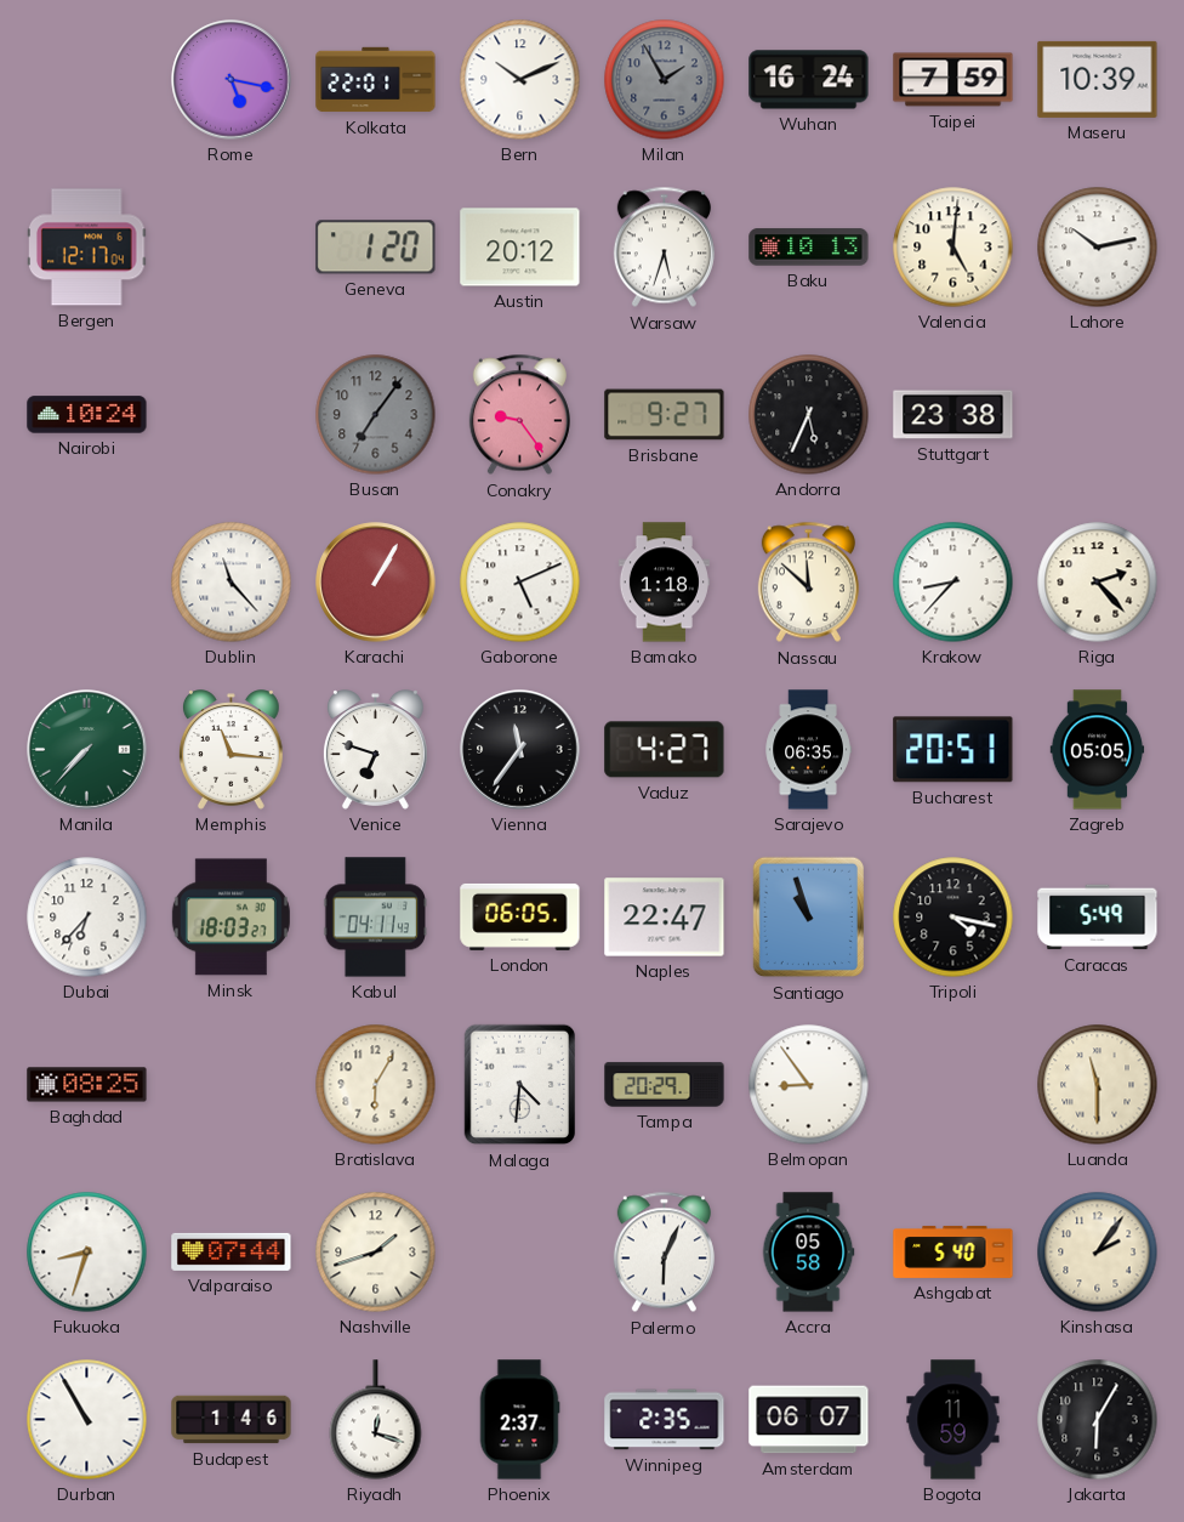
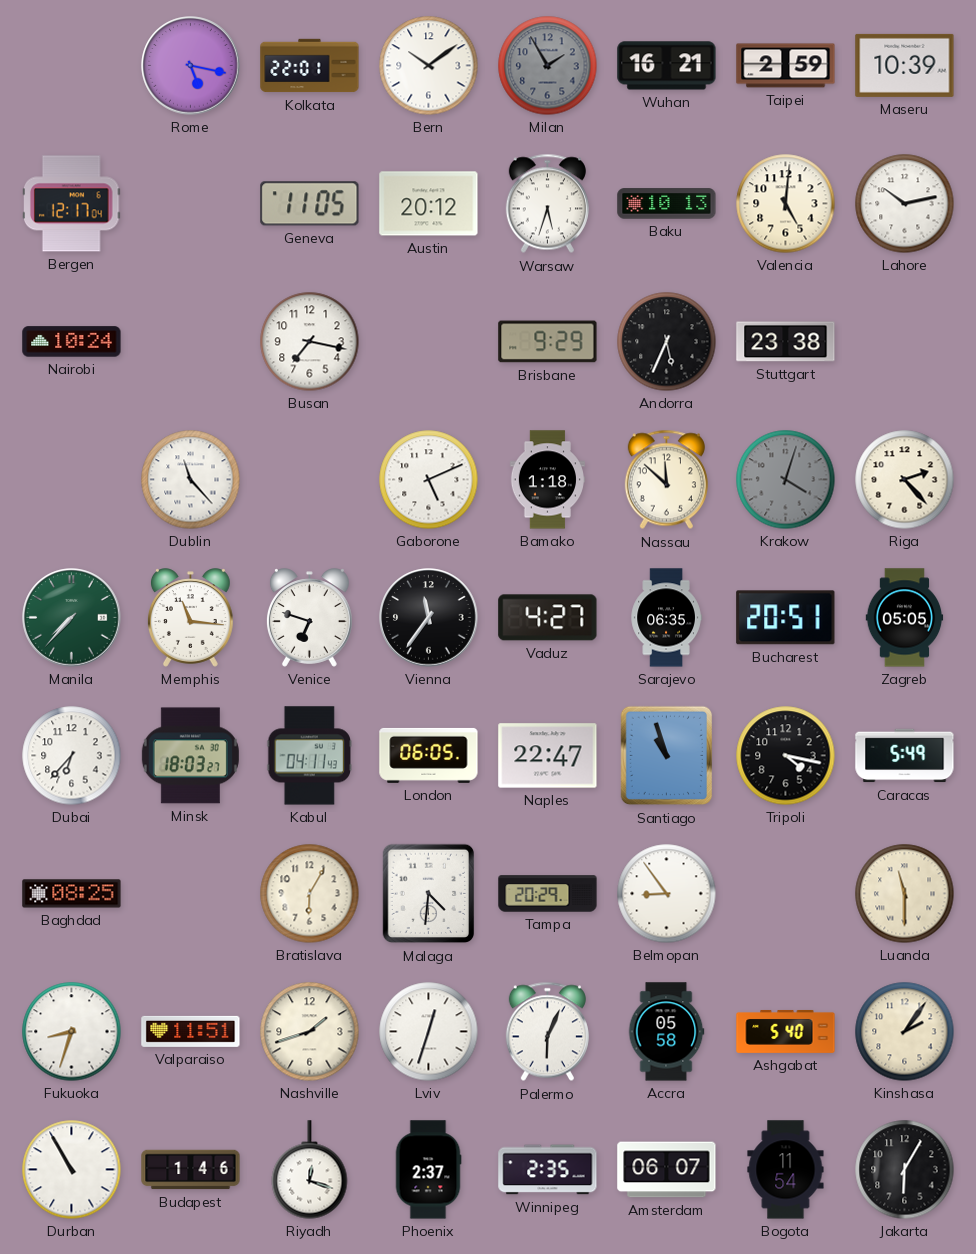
Bern: 10:11 -> 10:09 (429, 66)
Wuhan: 16:24 -> 16:21 (667, 66)
Taipei: 7:59 -> 2:59 (786, 66)
Geneva: 1:20 -> 11:05 (310, 204)
Busan: 7:06 -> 7:17 (310, 342)
Busan dial: grey -> white (310, 342)
Conakry: 9:24 -> none (519, 415)
Brisbane: 9:27 -> 9:29 (548, 342)
Karachi: 1:05 -> none (376, 583)
Krakow: 8:37 -> 4:03 (786, 480)
Krakow dial: white -> grey (786, 480)
Valparaiso: 07:44 -> 11:51 (191, 1031)
Lviv: none -> 12:33 (429, 1032)
Bogota: 11:59 -> 11:54 (786, 1170)
